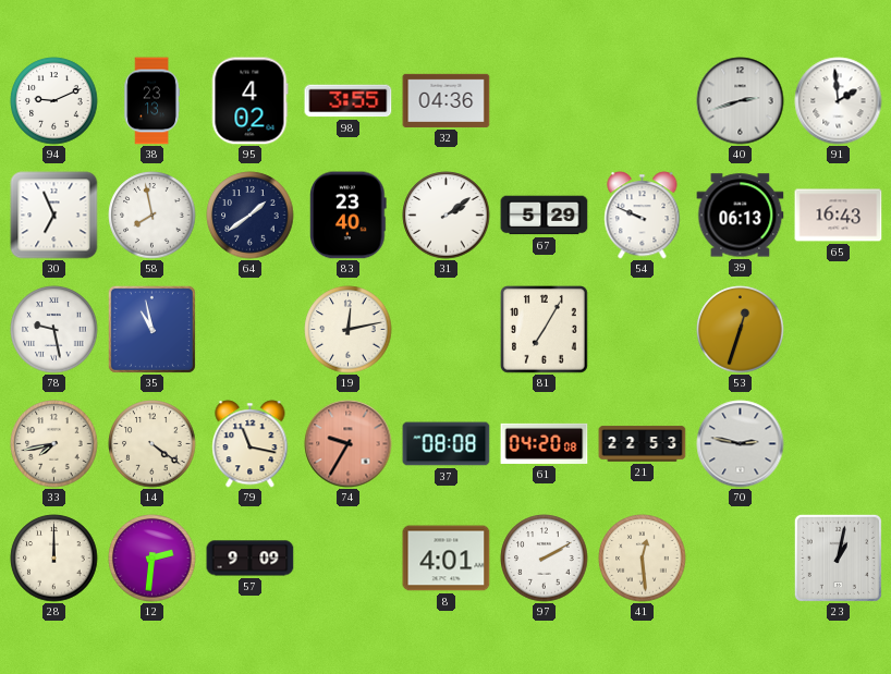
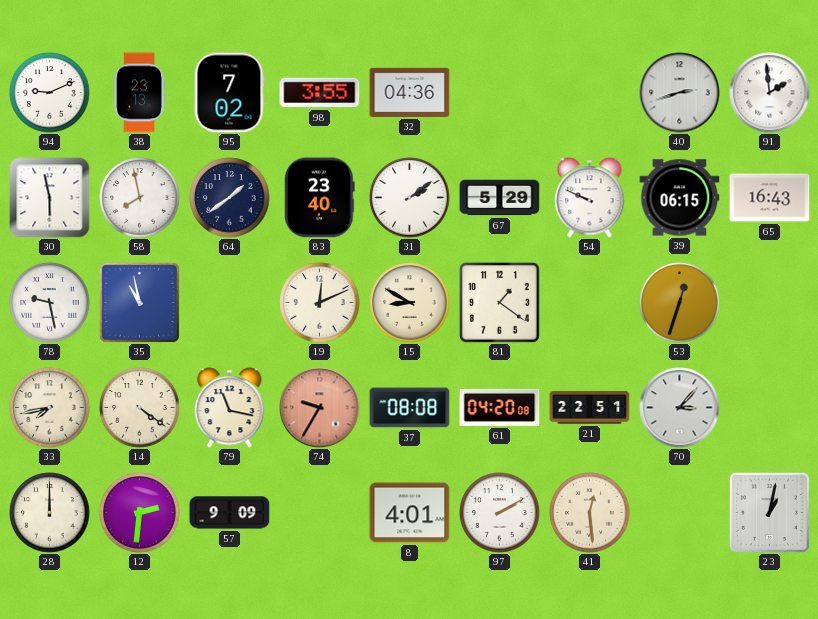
95: 4:02 -> 7:02 (229, 93)
30: 6:56 -> 5:58 (50, 198)
39: 06:13 -> 06:15 (680, 198)
19: 12:13 -> 12:11 (320, 303)
15: none -> 8:50 (410, 303)
81: 7:05 -> 1:21 (499, 302)
21: 22:53 -> 22:51 (590, 408)
70: 2:47 -> 3:07 (680, 408)
